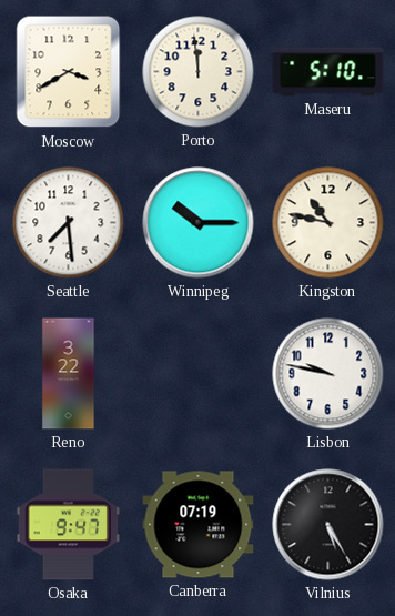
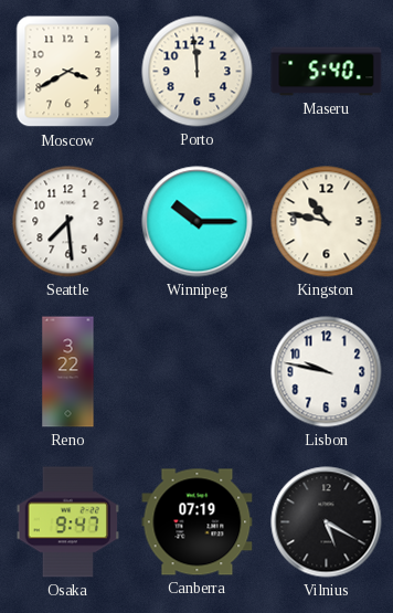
Maseru: 5:10 -> 5:40 (327, 72)
Vilnius: 5:25 -> 5:20 (327, 522)
